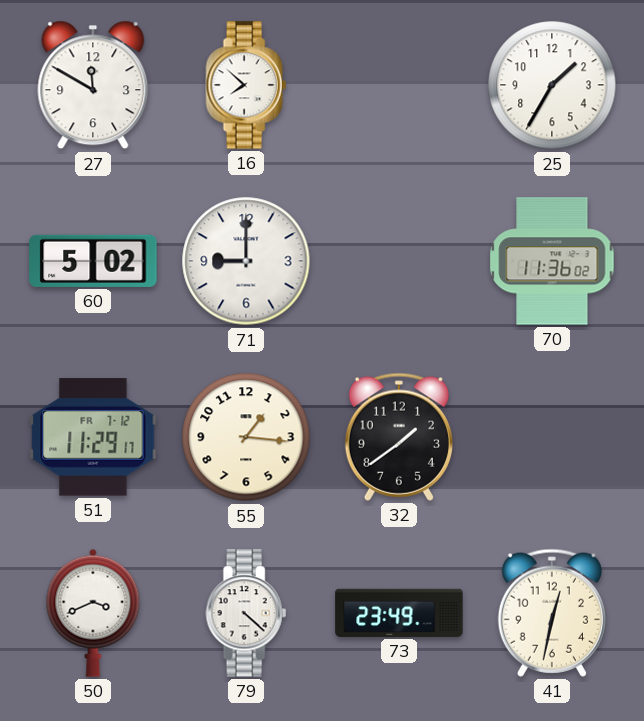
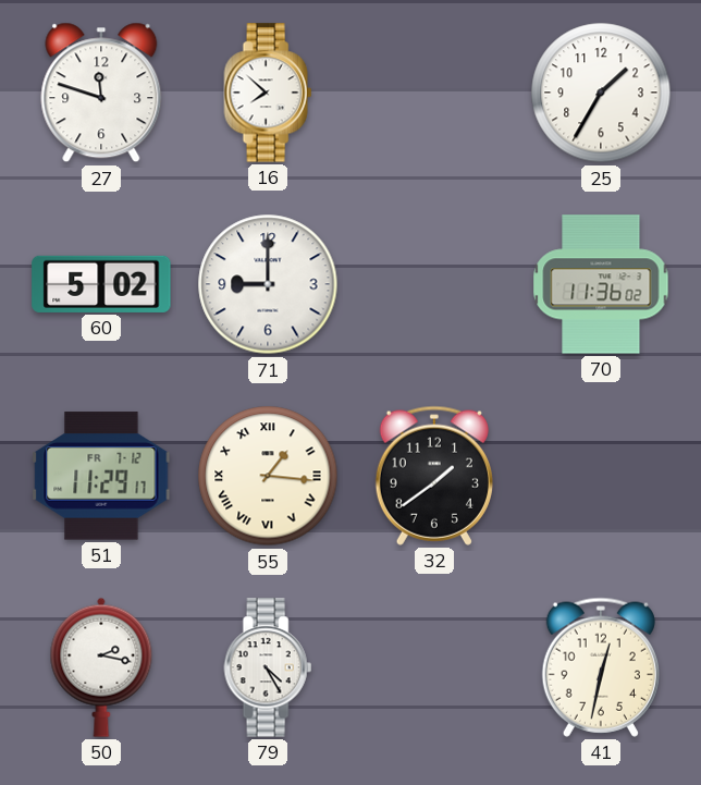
27: 11:50 -> 11:48 (101, 93)
55 numerals: Arabic -> Roman (268, 476)
50: 3:41 -> 2:17 (101, 667)
79: 4:22 -> 4:25 (268, 667)
73: 23:49 -> none (399, 613)
